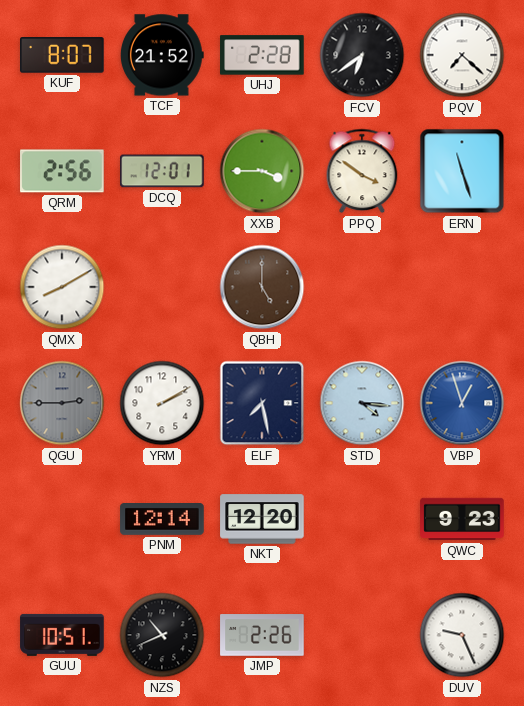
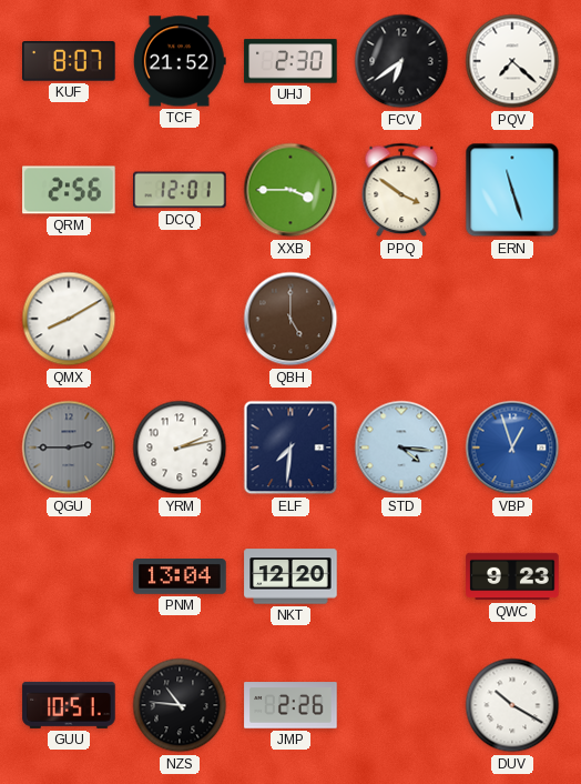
UHJ: 2:28 -> 2:30 (290, 61)
YRM: 2:10 -> 2:13 (180, 448)
ELF: 7:28 -> 7:31 (290, 448)
PNM: 12:14 -> 13:04 (180, 577)
NZS: 10:41 -> 10:46 (180, 705)
DUV: 9:26 -> 10:20 (512, 705)
